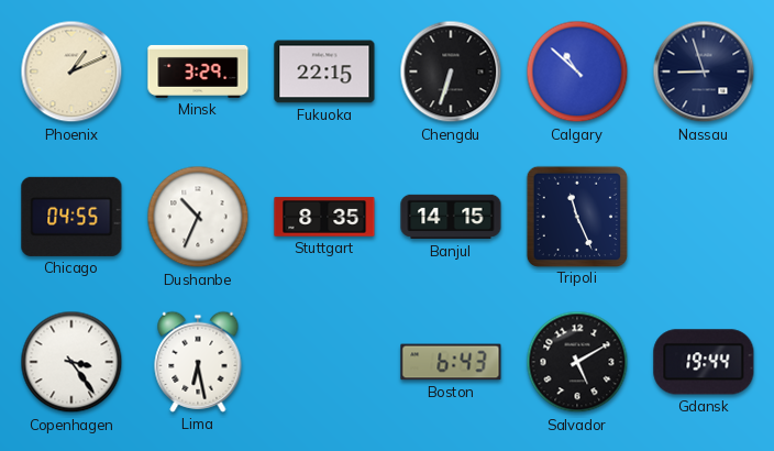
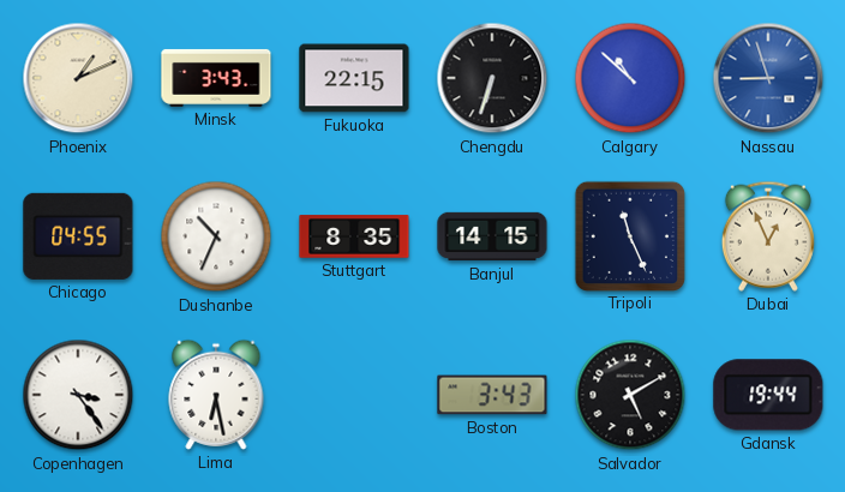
Minsk: 3:29 -> 3:43 (216, 78)
Nassau dial: navy -> blue (768, 78)
Dubai: none -> 12:56 (768, 236)
Boston: 6:43 -> 3:43 (492, 395)
